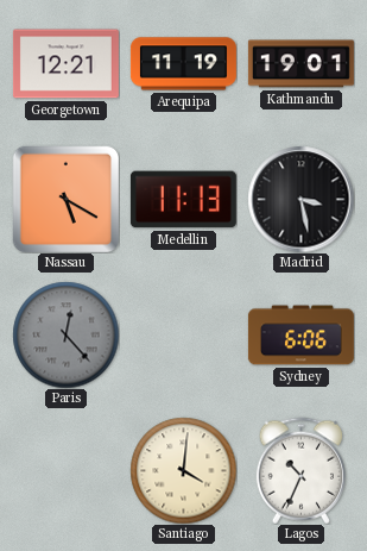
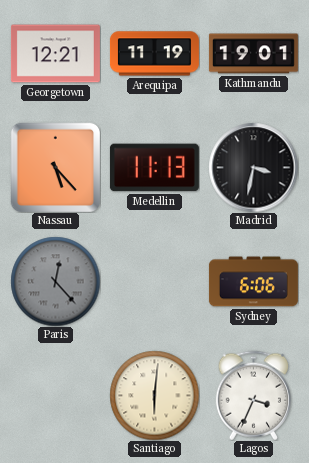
Nassau: 5:20 -> 5:23 (55, 167)
Madrid: 3:28 -> 3:32 (253, 167)
Santiago: 4:01 -> 6:01 (154, 395)
Lagos: 10:34 -> 3:34 (253, 395)
